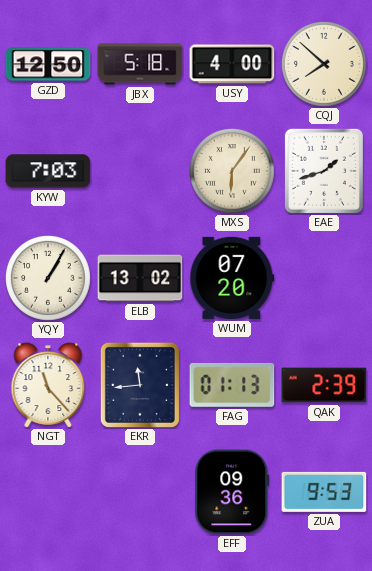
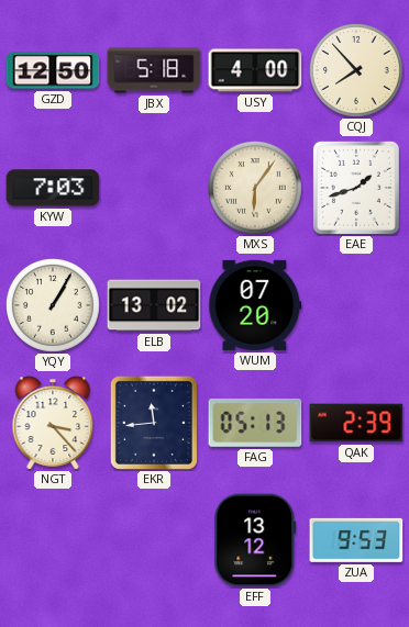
CQJ: 7:52 -> 7:53 (357, 71)
NGT: 11:23 -> 3:23 (53, 423)
FAG: 01:13 -> 05:13 (255, 423)
EFF: 09:36 -> 13:12 (255, 540)
